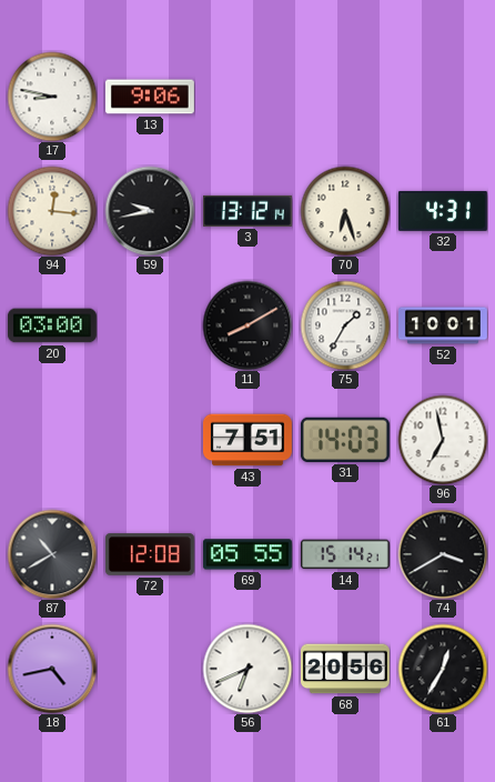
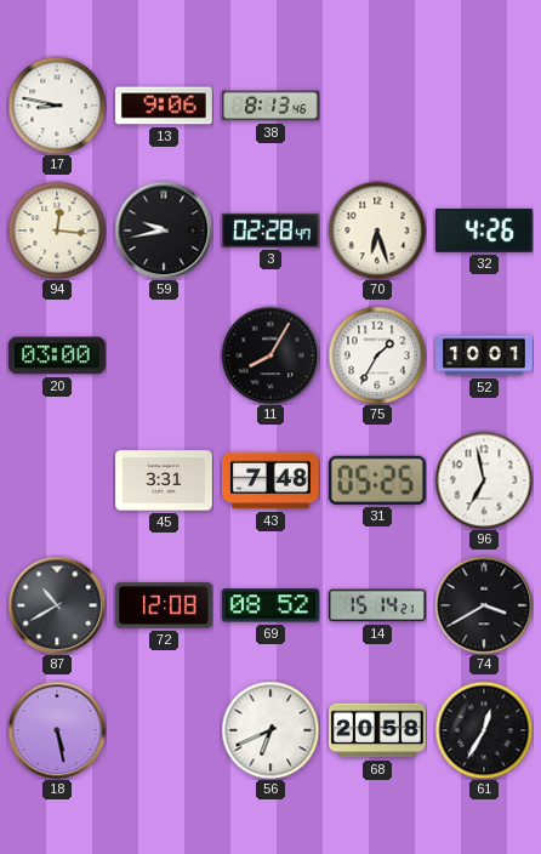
38: none -> 8:13 (270, 106)
3: 13:12 -> 02:28 (270, 230)
32: 4:31 -> 4:26 (484, 230)
11: 8:10 -> 8:05 (270, 355)
45: none -> 3:31 (165, 480)
43: 7:51 -> 7:48 (270, 480)
31: 14:03 -> 05:25 (377, 480)
69: 05:55 -> 08:52 (270, 605)
18: 4:43 -> 5:28 (57, 730)
68: 20:56 -> 20:58 (377, 730)
